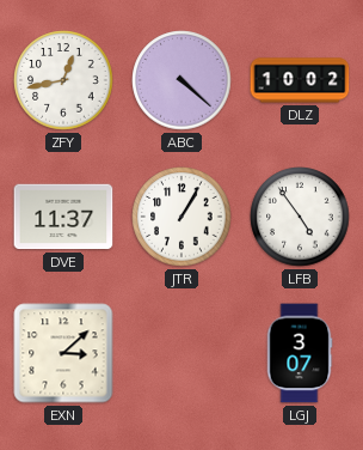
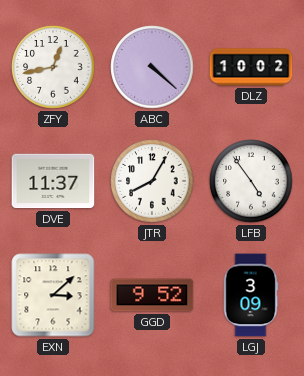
JTR: 1:05 -> 8:05 (152, 181)
GGD: none -> 9:52 (152, 295)
LGJ: 3:07 -> 3:09 (251, 295)
